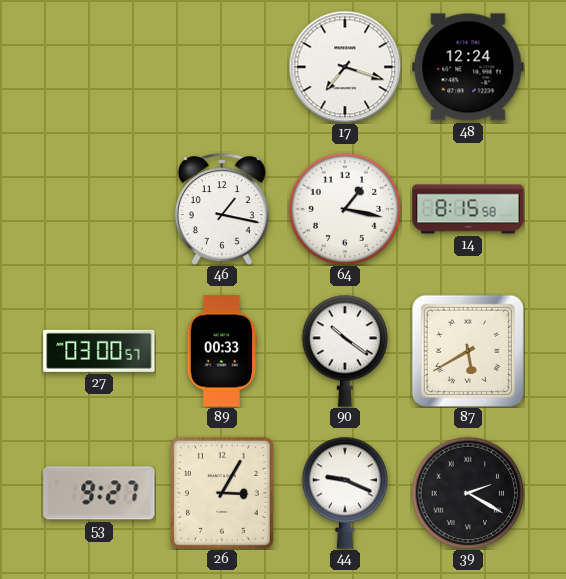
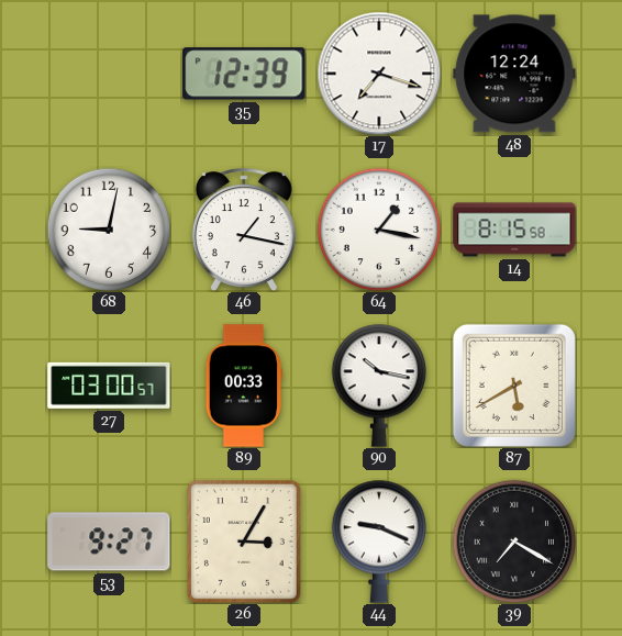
35: none -> 12:39 (244, 74)
68: none -> 9:02 (109, 230)
90: 10:21 -> 10:17 (378, 386)
39: 2:20 -> 7:20 (514, 542)
